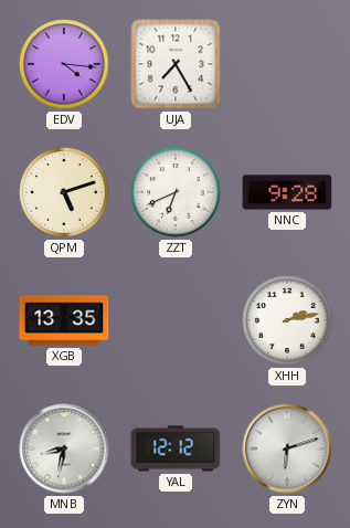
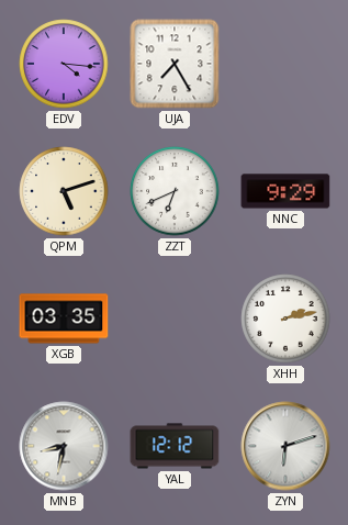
NNC: 9:28 -> 9:29 (285, 191)
XGB: 13:35 -> 03:35 (64, 319)
